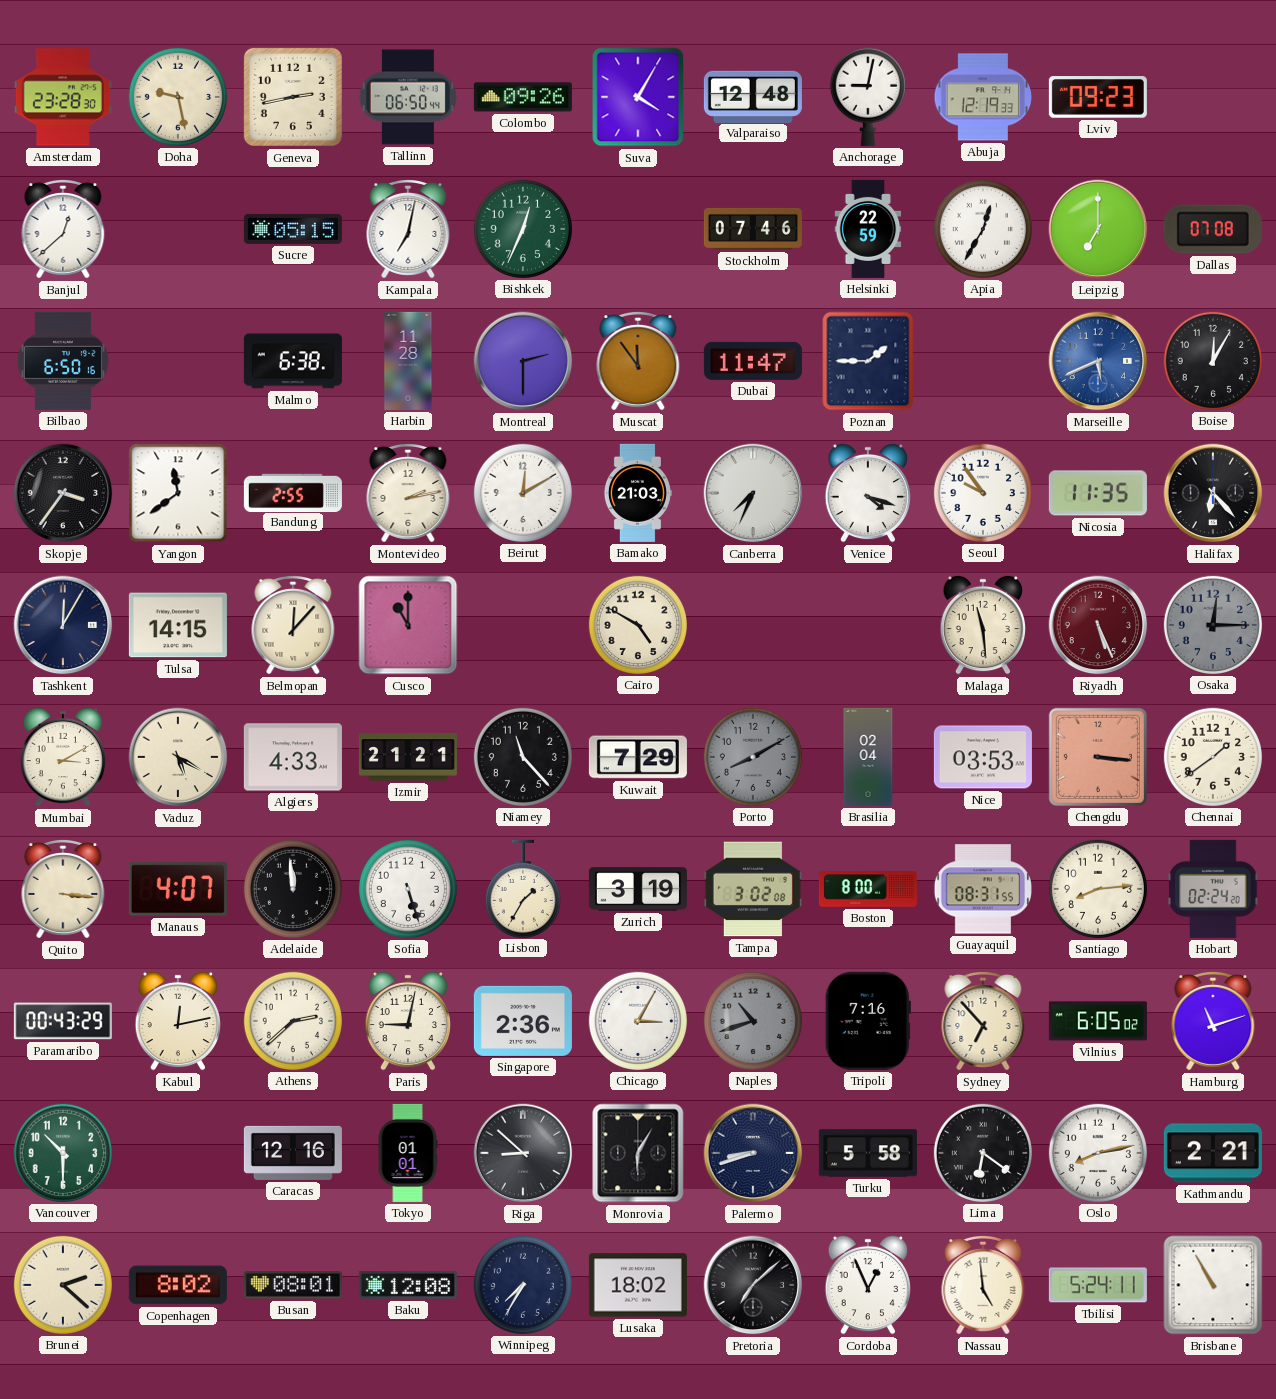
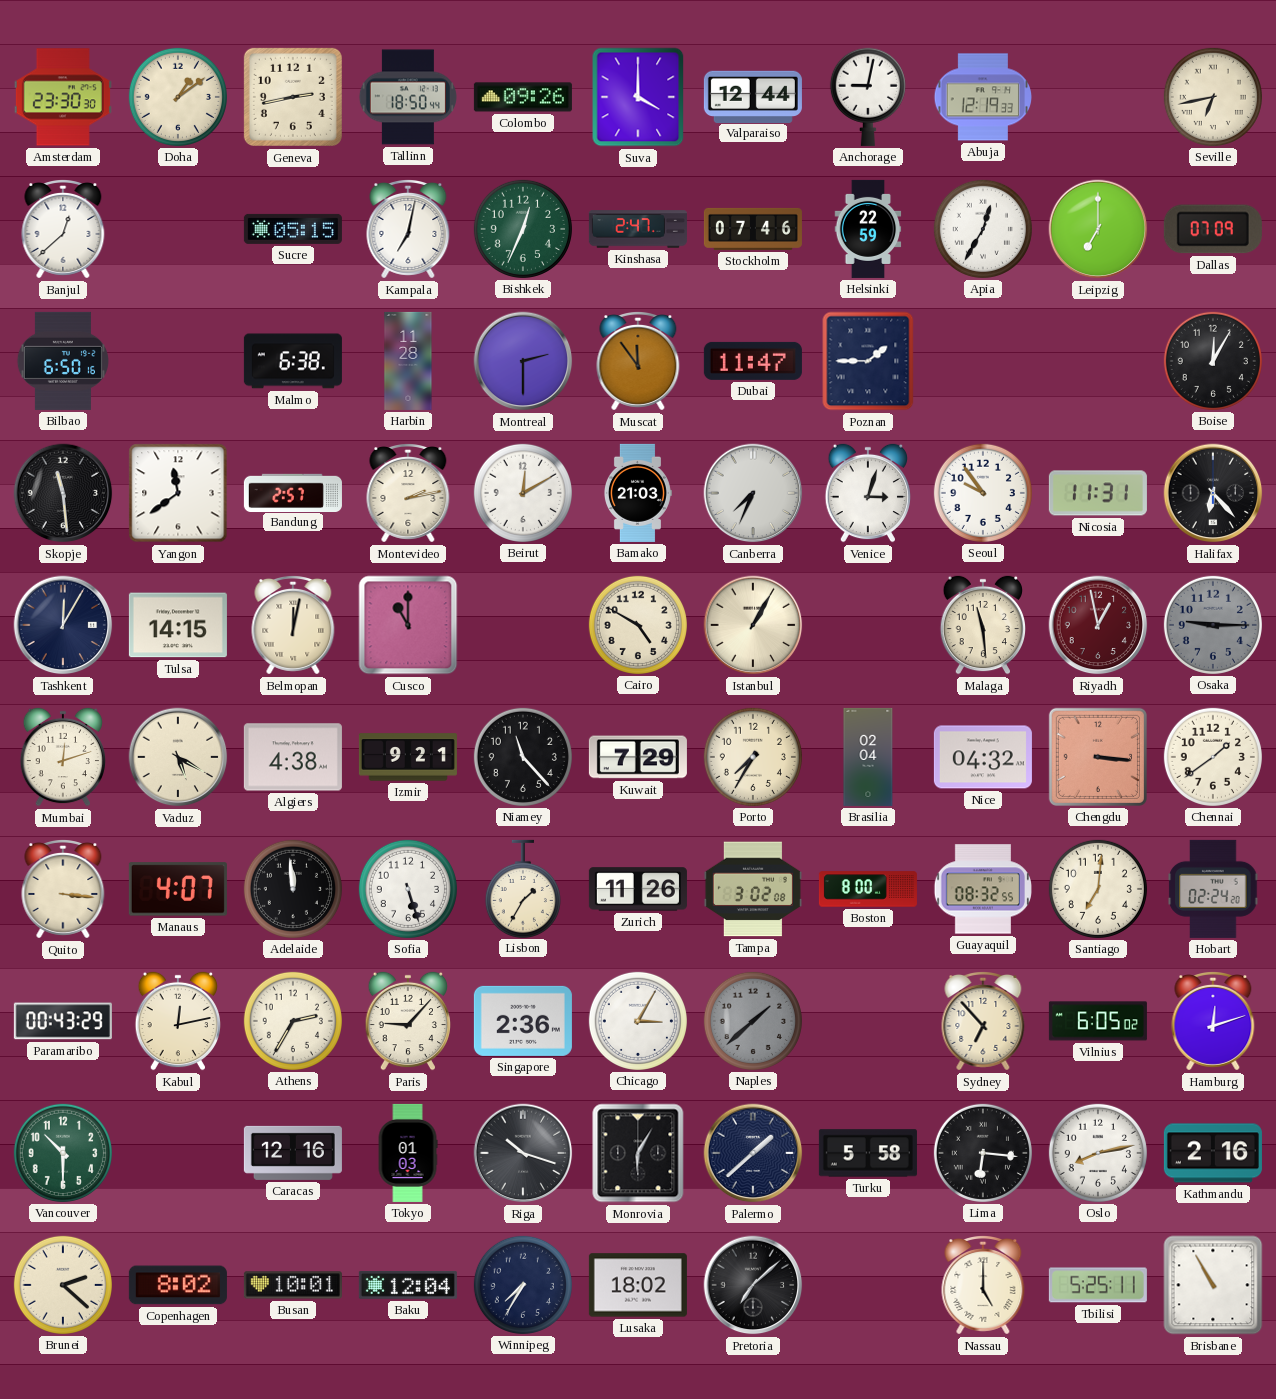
Amsterdam: 23:28 -> 23:30 (63, 97)
Doha: 9:28 -> 1:09 (178, 97)
Tallinn: 06:50 -> 18:50 (408, 97)
Suva: 4:05 -> 4:00 (638, 97)
Valparaiso: 12:48 -> 12:44 (753, 96)
Lviv: 09:23 -> none (1098, 97)
Seville: none -> 6:43 (1213, 97)
Kinshasa: none -> 2:47 (638, 229)
Dallas: 07:08 -> 07:09 (1213, 229)
Marseille: 5:41 -> none (1098, 361)
Skopje: 3:36 -> 11:29 (63, 493)
Bandung: 2:55 -> 2:57 (293, 492)
Venice: 4:18 -> 3:03 (867, 493)
Nicosia: 11:35 -> 11:31 (1098, 493)
Belmopan: 12:07 -> 12:02 (293, 626)
Istanbul: none -> 1:05 (753, 625)
Riyadh: 5:26 -> 12:58 (1098, 625)
Osaka: 12:15 -> 9:15 (1213, 625)
Mumbai: 3:10 -> 12:12 (62, 757)
Algiers: 4:33 -> 4:38 (293, 757)
Izmir: 21:21 -> 9:21 (408, 757)
Porto: 8:10 -> 7:35 (753, 757)
Porto dial: grey -> cream (753, 757)
Nice: 03:53 -> 04:32 (983, 757)
Zurich: 3:19 -> 11:26 (638, 889)
Guayaquil: 08:31 -> 08:32 (983, 889)
Santiago: 8:14 -> 7:01 (1098, 889)
Athens: 2:38 -> 2:35 (293, 1021)
Paris: 9:02 -> 9:07 (407, 1021)
Naples: 10:42 -> 1:38 (753, 1021)
Tripoli: 7:16 -> none (868, 1021)
Hamburg: 11:12 -> 12:12 (1213, 1022)
Tokyo: 01:01 -> 01:03 (408, 1153)
Riga: 8:52 -> 10:18 (523, 1153)
Palermo: 8:42 -> 1:38 (753, 1153)
Lima: 6:21 -> 6:16 (983, 1153)
Kathmandu: 2:21 -> 2:16 (1213, 1153)
Busan: 08:01 -> 10:01 (293, 1285)
Baku: 12:08 -> 12:04 (408, 1285)
Cordoba: 12:56 -> none (867, 1285)
Nassau: 4:59 -> 5:00 (983, 1286)
Tbilisi: 5:24 -> 5:25 (1098, 1285)
